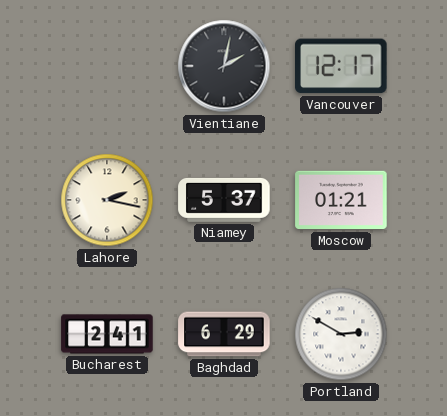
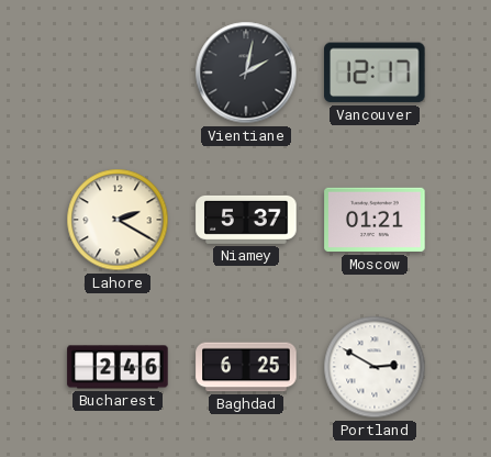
Lahore: 2:17 -> 2:20 (118, 220)
Bucharest: 2:41 -> 2:46 (118, 367)
Baghdad: 6:29 -> 6:25 (246, 367)
